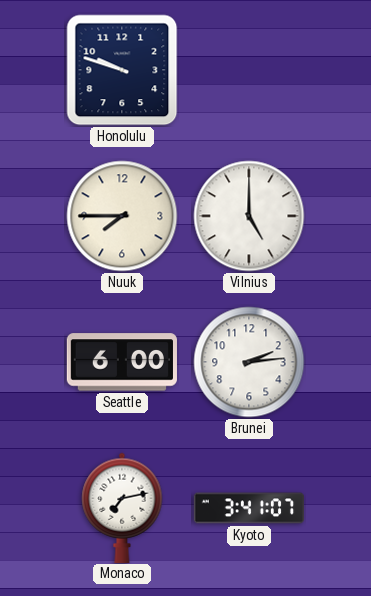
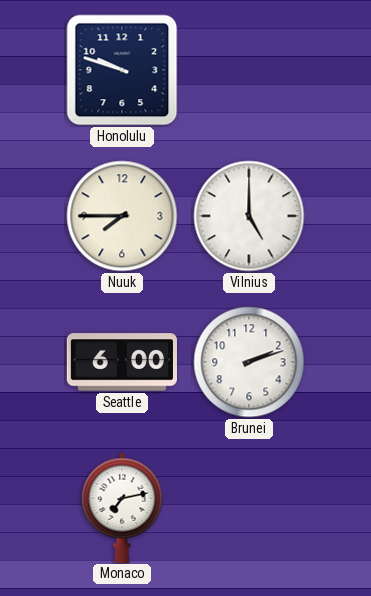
Brunei: 2:14 -> 2:12 (249, 362)
Kyoto: 3:41 -> none (248, 508)
